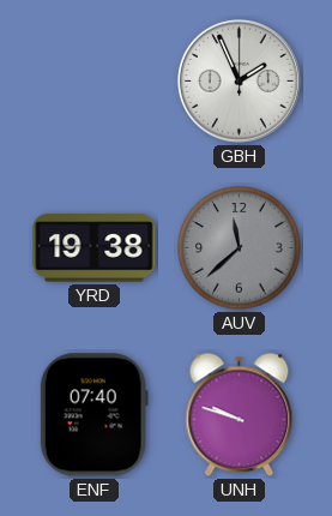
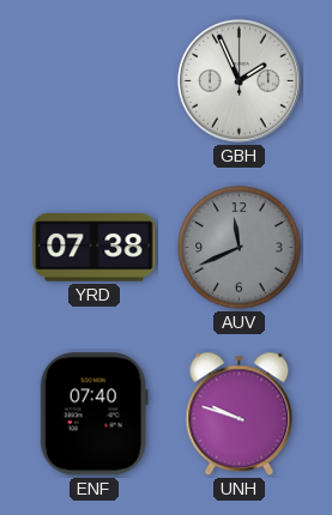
YRD: 19:38 -> 07:38 (95, 248)
AUV: 11:38 -> 11:41 (240, 248)
